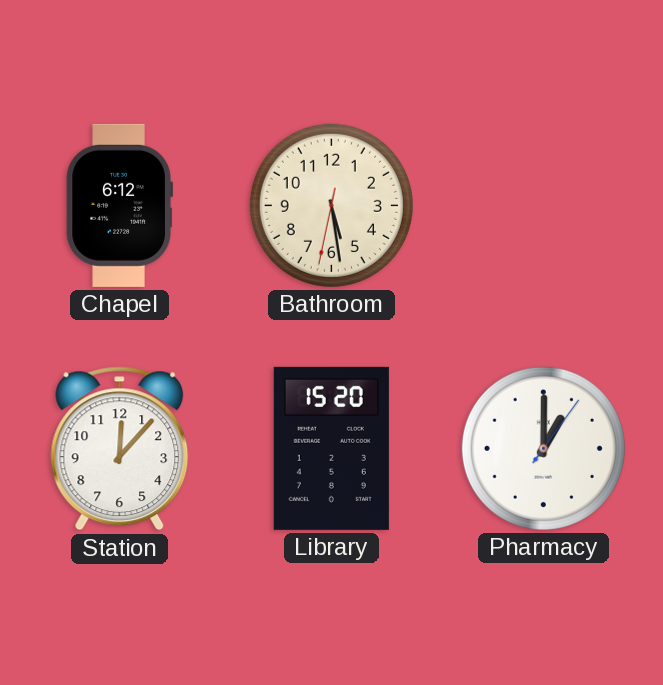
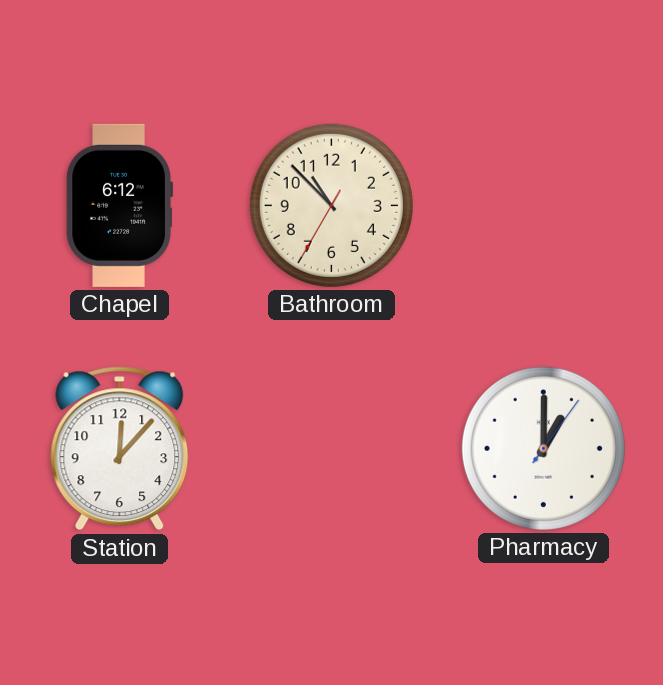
Bathroom: 5:28 -> 10:52 (331, 205)
Library: 15:20 -> none (331, 448)
